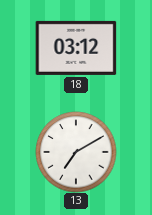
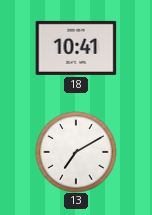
18: 03:12 -> 10:41 (76, 48)
